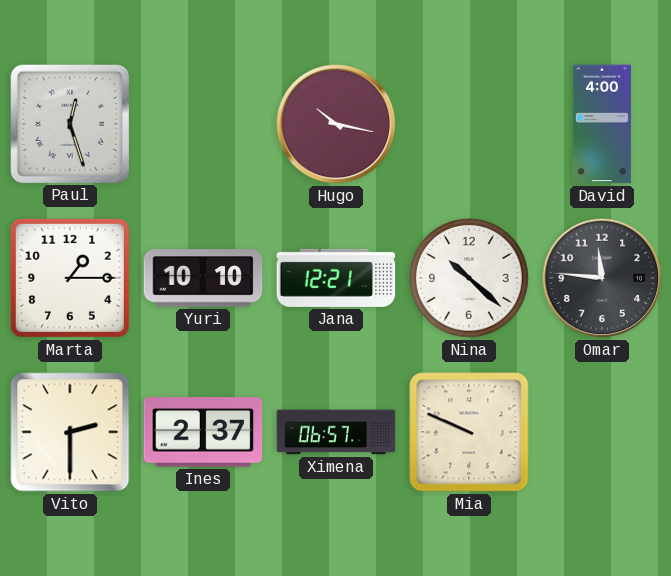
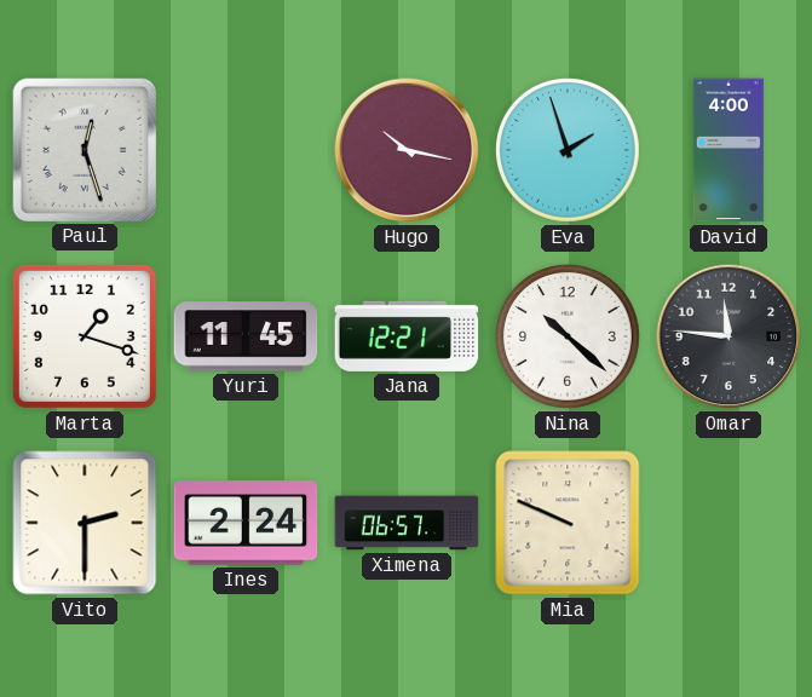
Eva: none -> 1:57 (568, 150)
Marta: 1:15 -> 1:18 (85, 336)
Yuri: 10:10 -> 11:45 (246, 336)
Ines: 2:37 -> 2:24 (246, 523)
